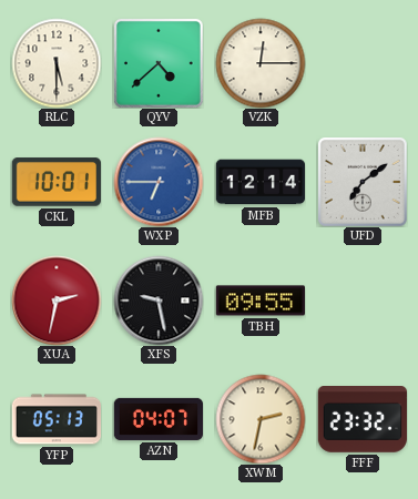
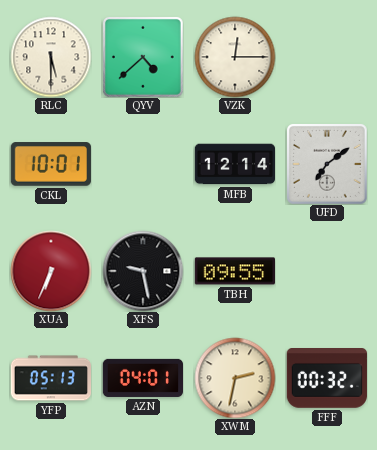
WXP: 6:45 -> none (159, 182)
XUA: 2:32 -> 6:34 (51, 271)
AZN: 04:07 -> 04:01 (142, 378)
FFF: 23:32 -> 00:32 (326, 379)
